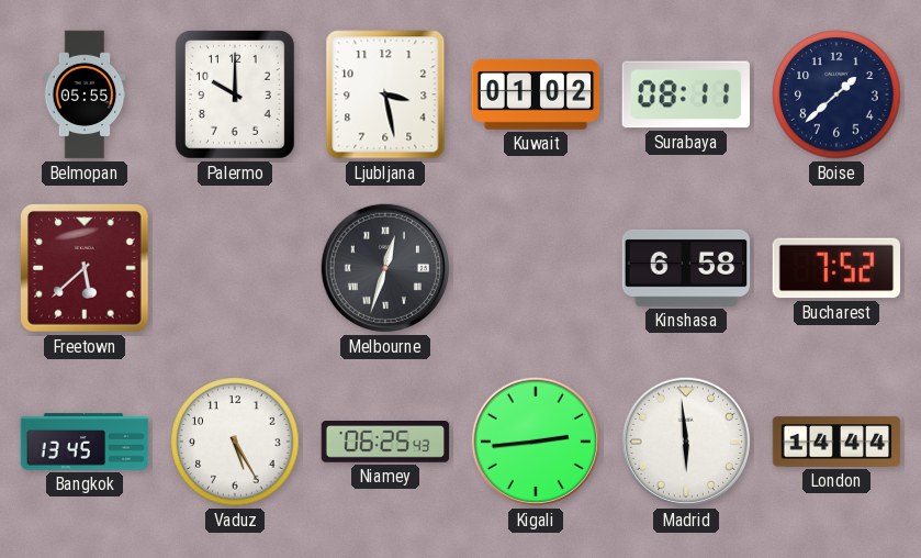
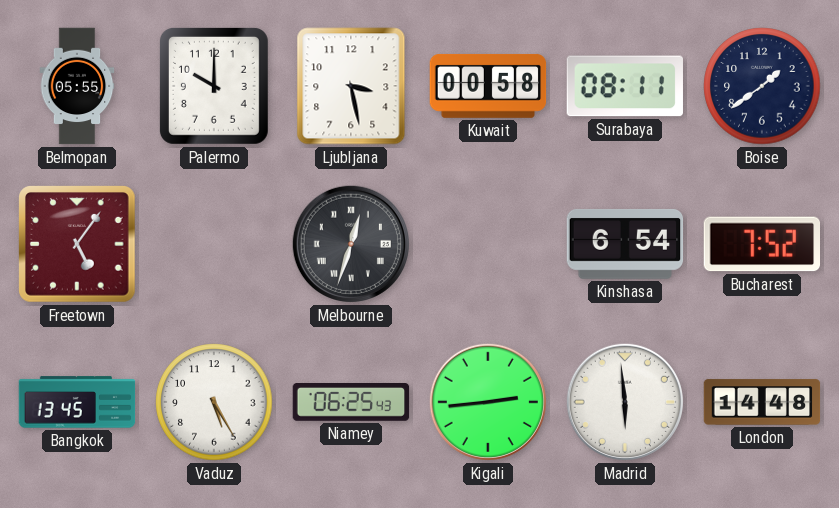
Kuwait: 01:02 -> 00:58 (488, 86)
Boise: 1:38 -> 1:39 (762, 86)
Freetown: 5:38 -> 5:06 (78, 245)
Kinshasa: 6:58 -> 6:54 (625, 244)
London: 14:44 -> 14:48 (762, 402)
